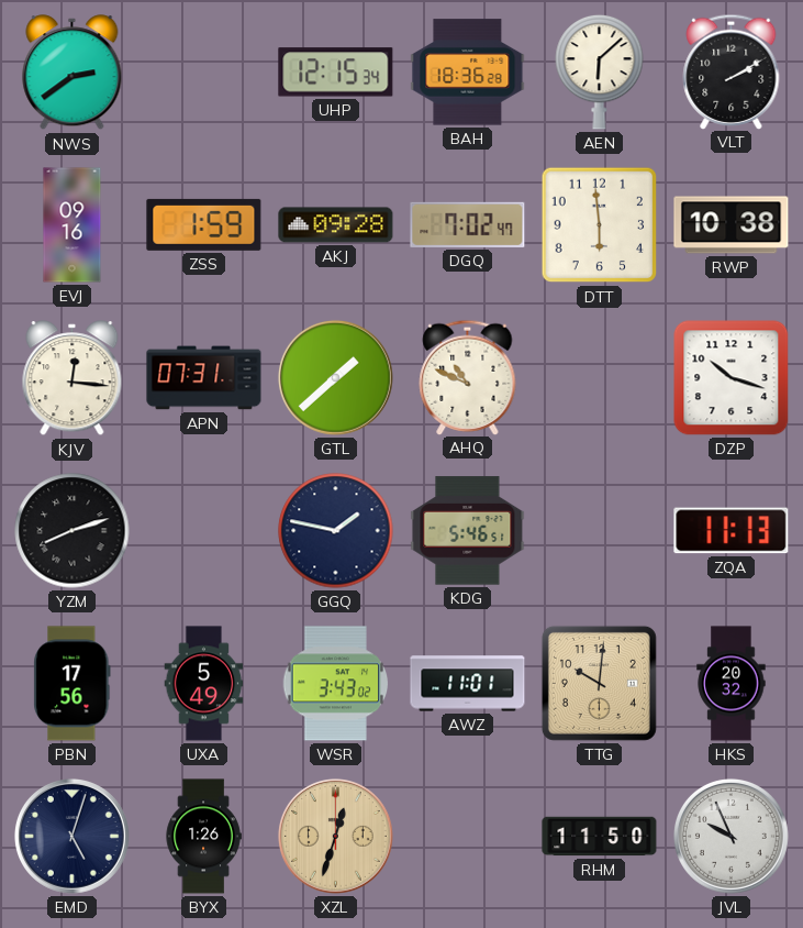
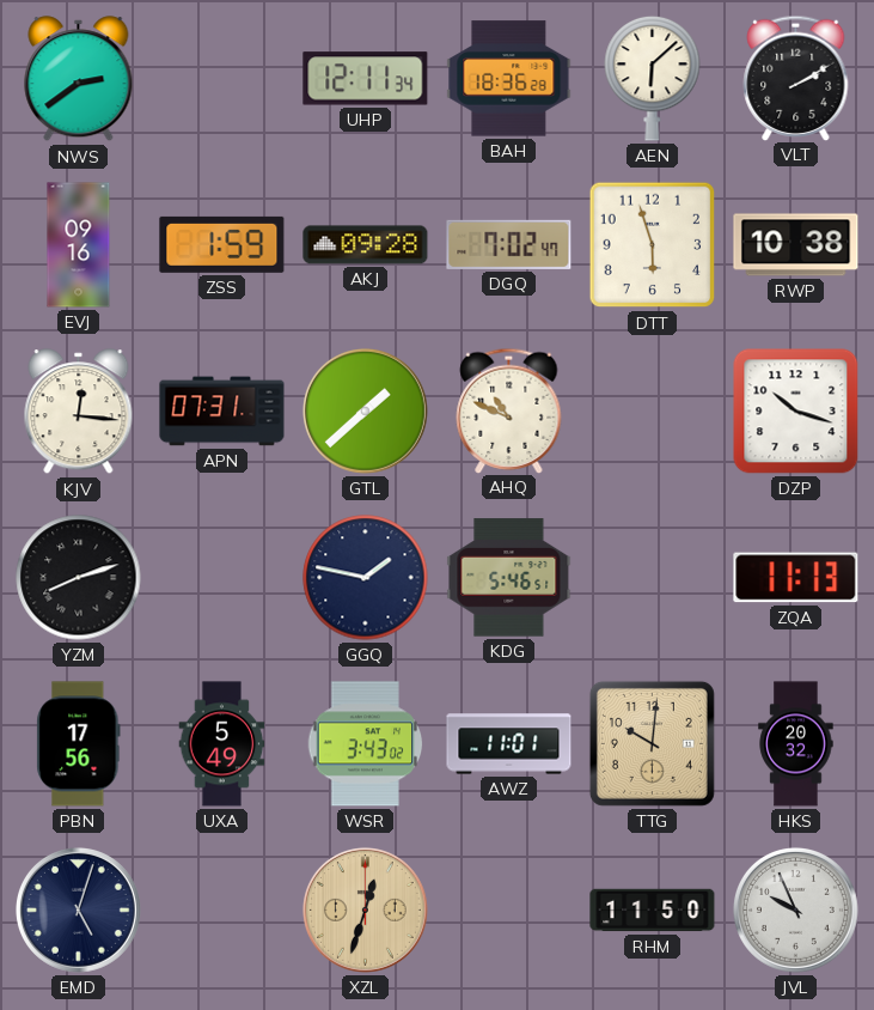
UHP: 12:15 -> 12:11 (366, 79)
DTT: 5:59 -> 5:57 (653, 245)
BYX: 1:26 -> none (203, 837)
